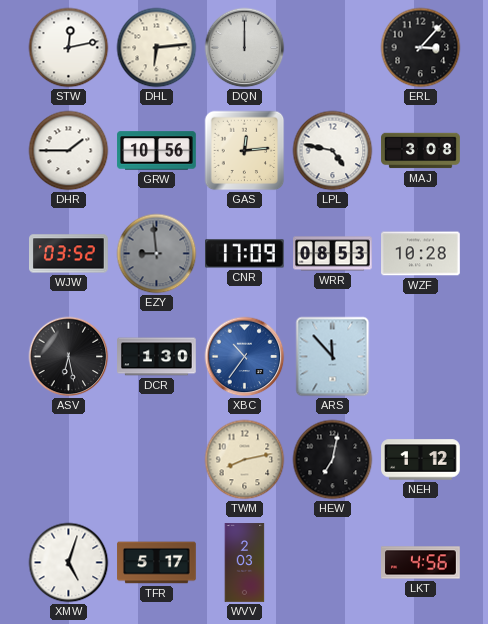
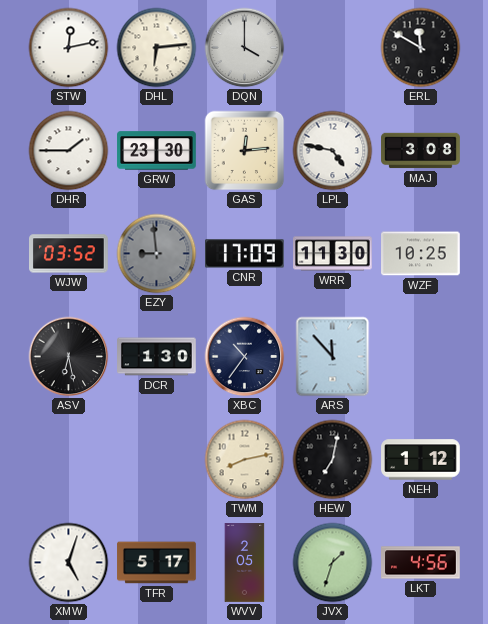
DQN: 12:00 -> 4:00 (245, 48)
ERL: 3:07 -> 11:50 (421, 48)
GRW: 10:56 -> 23:30 (157, 151)
WRR: 08:53 -> 11:30 (333, 254)
WZF: 10:28 -> 10:25 (421, 254)
XBC dial: blue -> navy (245, 357)
WVV: 2:03 -> 2:05 (245, 563)
JVX: none -> 1:33 (333, 563)
